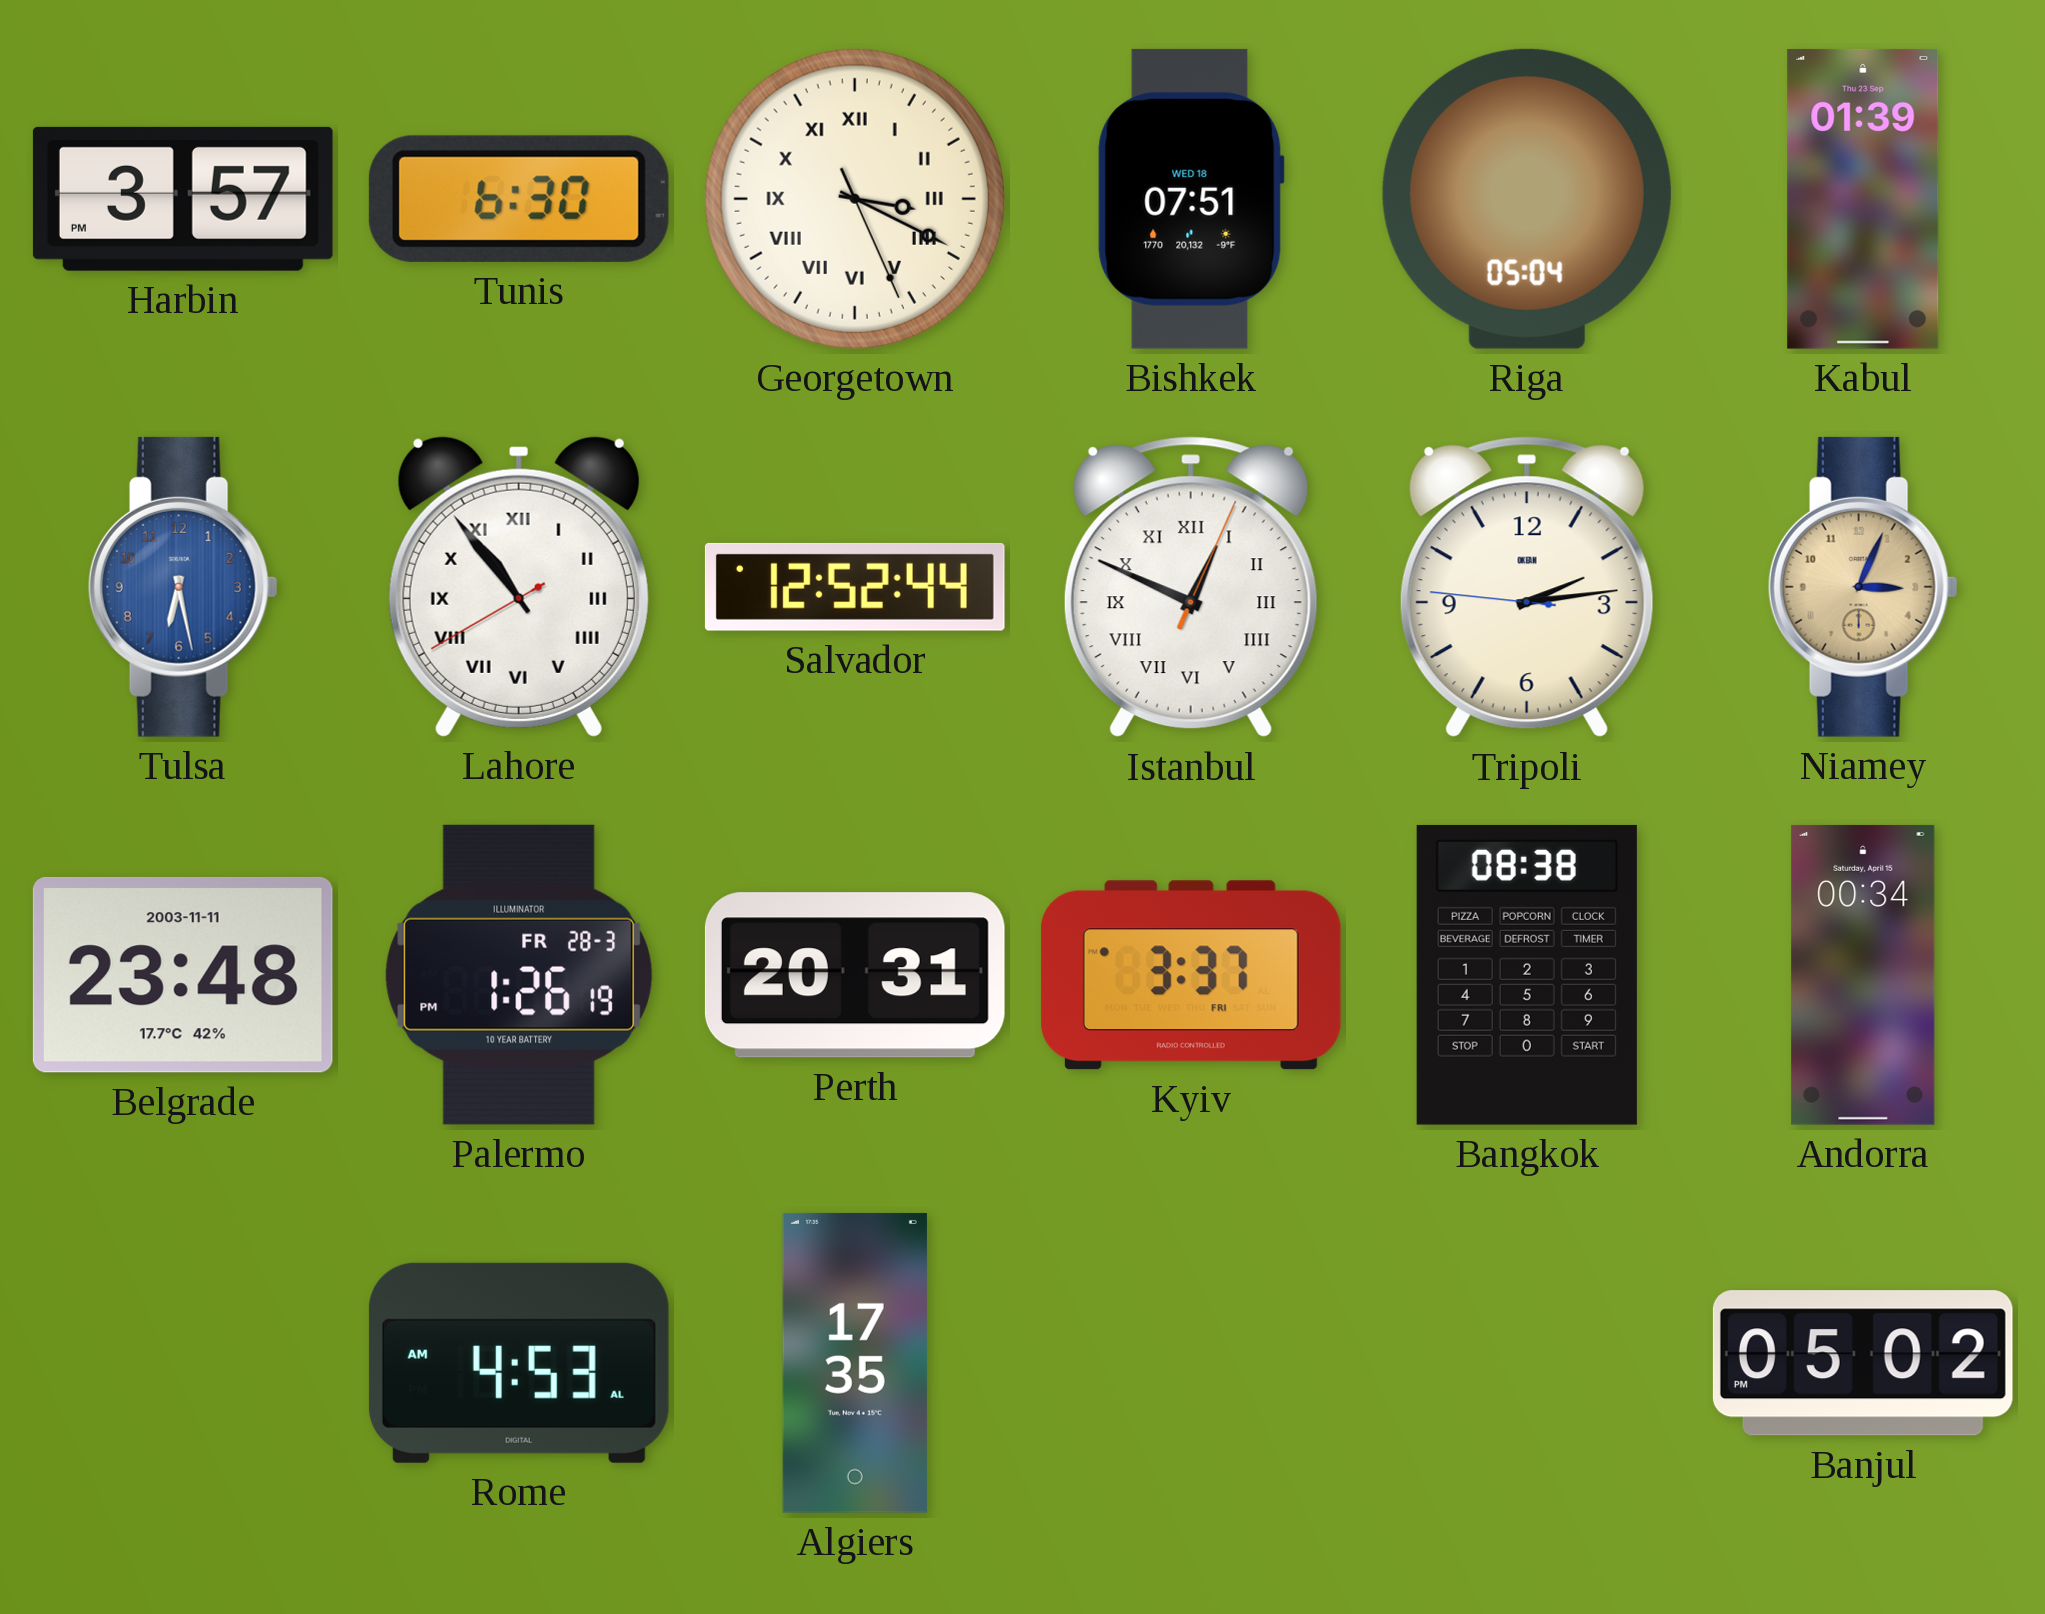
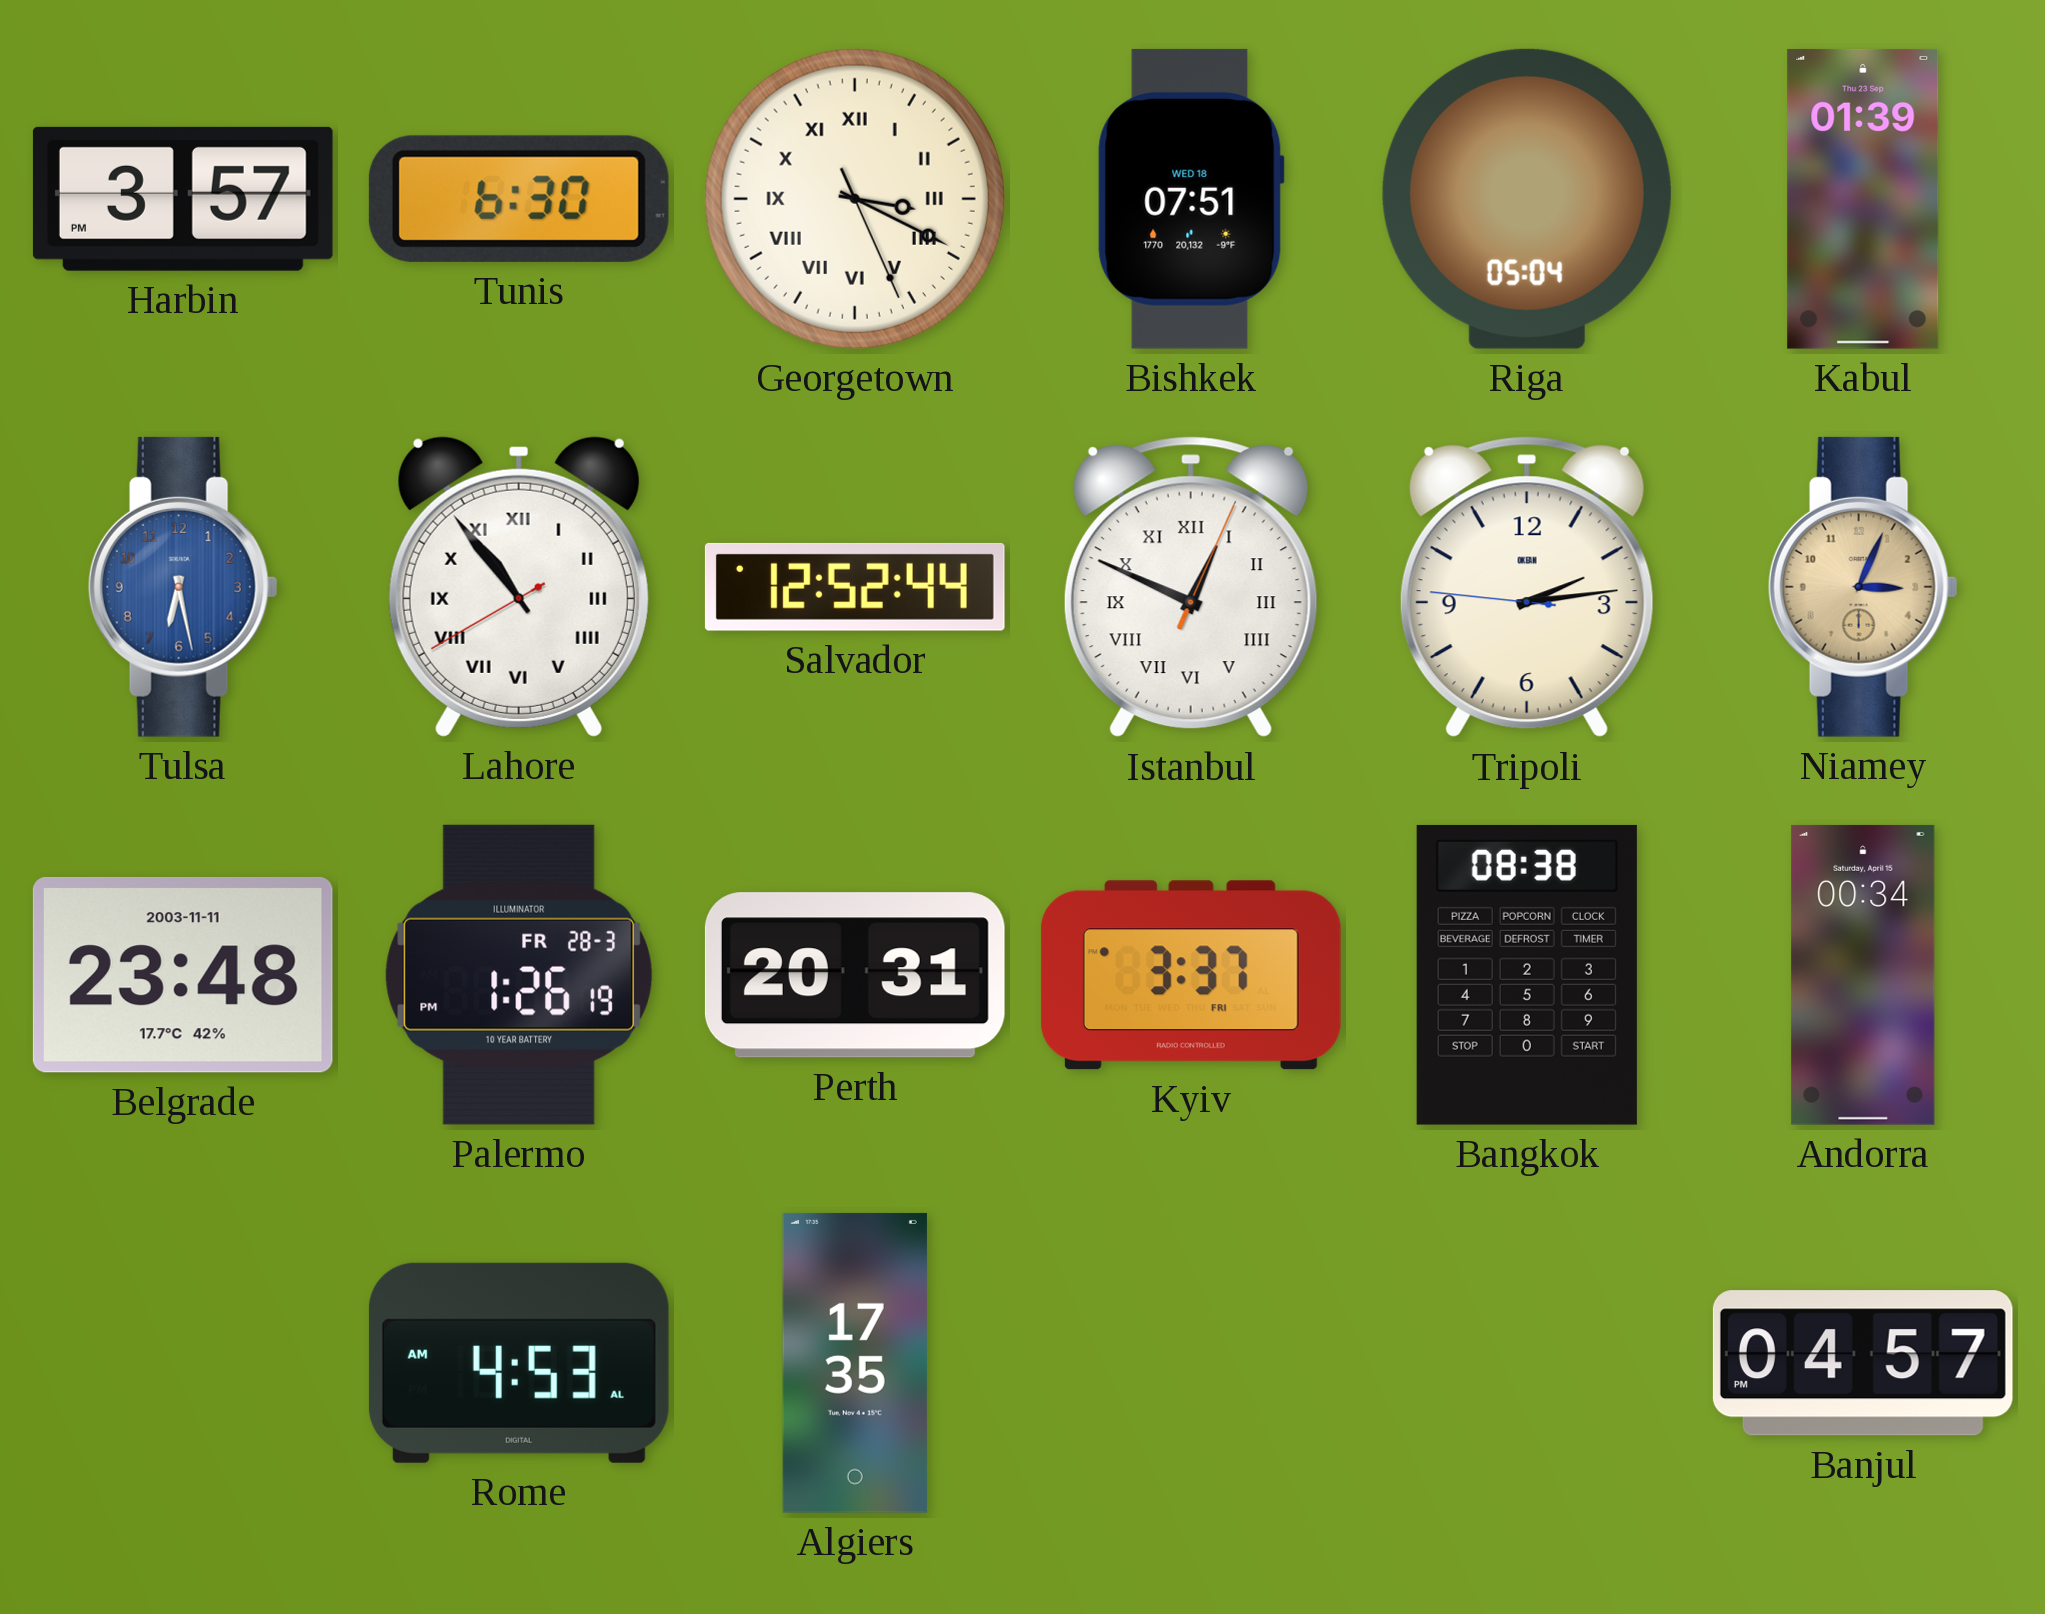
Banjul: 05:02 -> 04:57 (1863, 1363)
